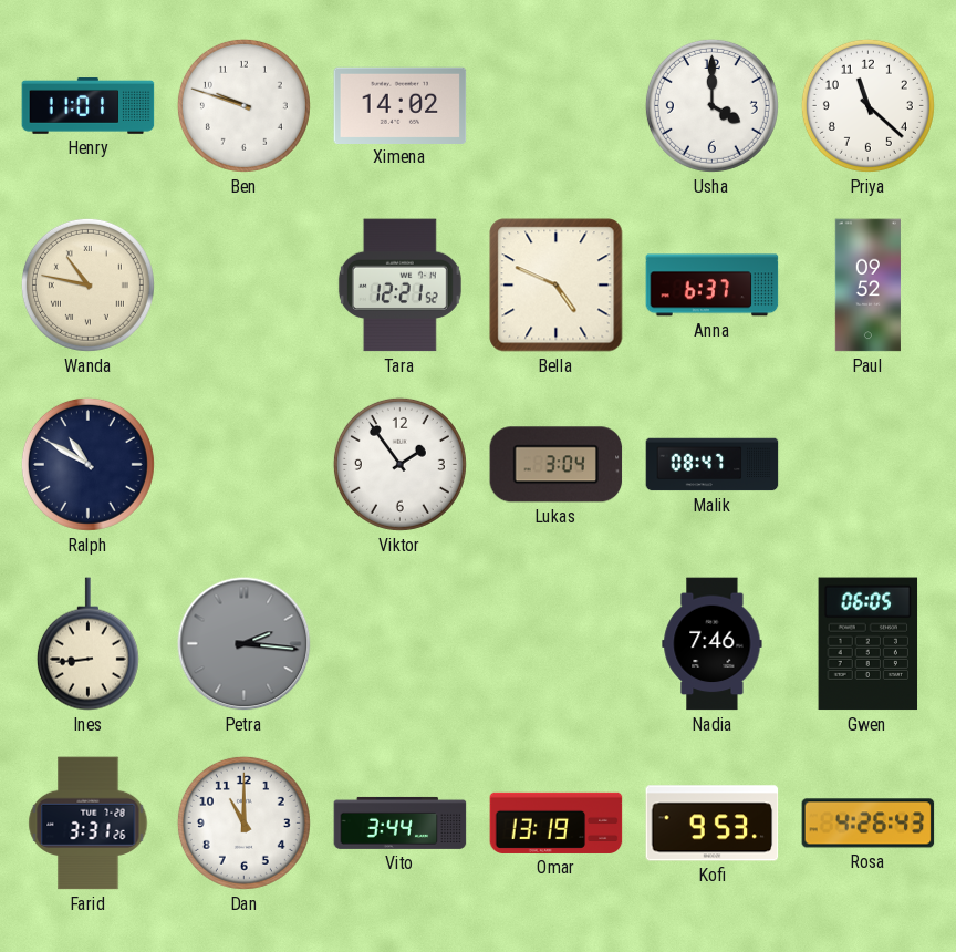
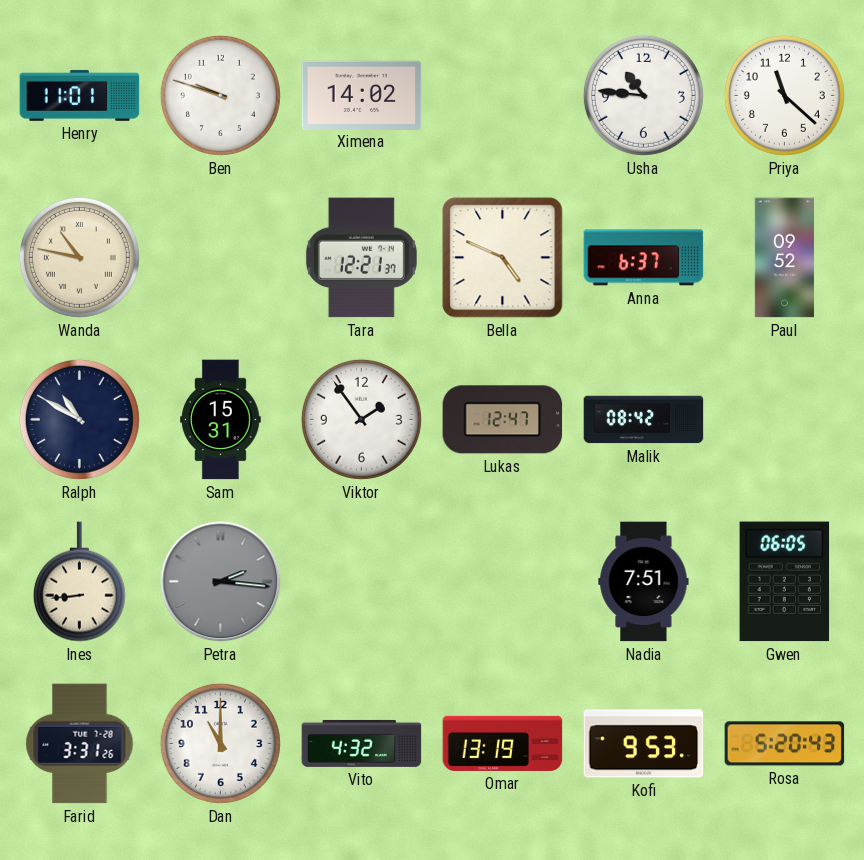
Usha: 4:00 -> 10:46 (643, 95)
Tara: 12:21:52 -> 12:21:37 (361, 258)
Sam: none -> 15:31 (221, 420)
Lukas: 3:04 -> 12:47 (503, 420)
Malik: 08:47 -> 08:42 (644, 420)
Nadia: 7:46 -> 7:51 (644, 582)
Vito: 3:44 -> 4:32 (362, 743)
Rosa: 4:26 -> 5:20 (785, 744)
